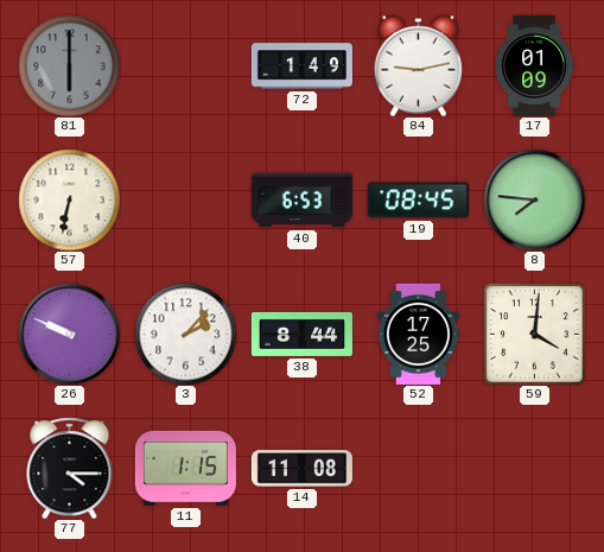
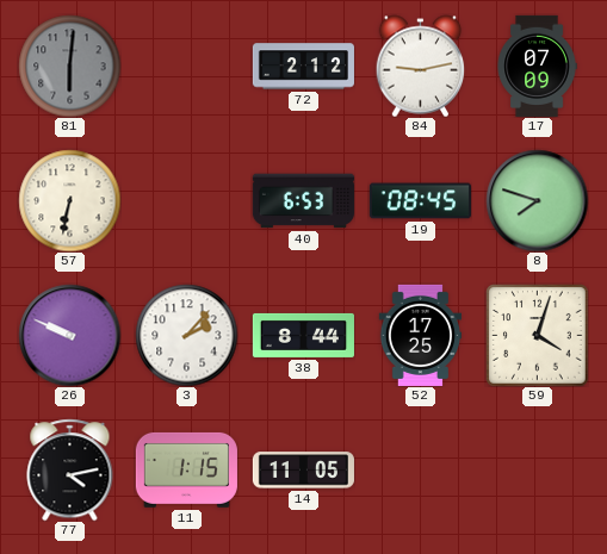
81: 6:00 -> 6:01 (69, 66)
72: 1:49 -> 2:12 (303, 67)
17: 01:09 -> 07:09 (537, 66)
8: 7:46 -> 7:48 (537, 200)
59: 4:01 -> 4:03 (537, 335)
77: 4:15 -> 4:13 (70, 469)
14: 11:08 -> 11:05 (303, 471)
